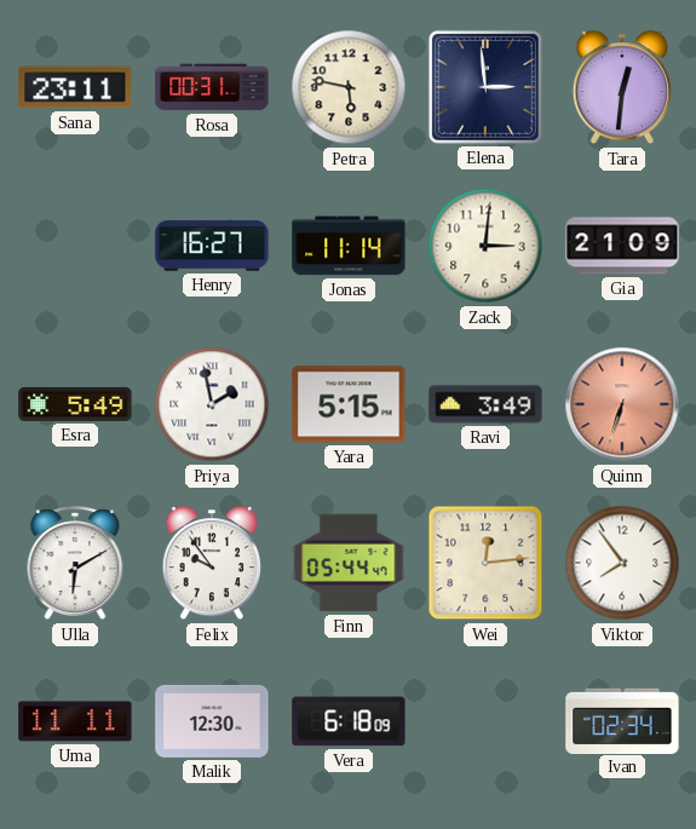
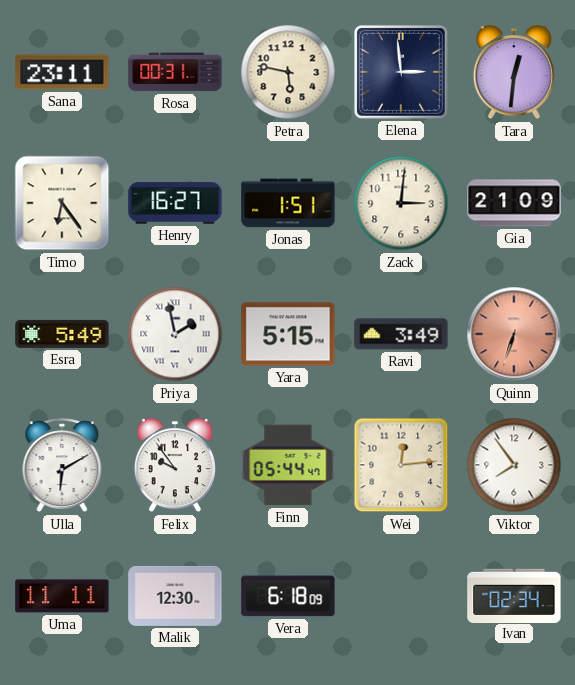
Timo: none -> 6:24 (62, 203)
Jonas: 11:14 -> 1:51 (288, 203)
